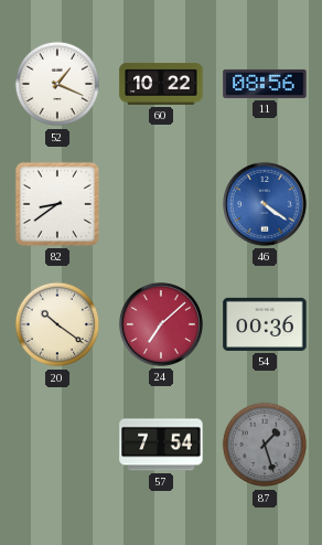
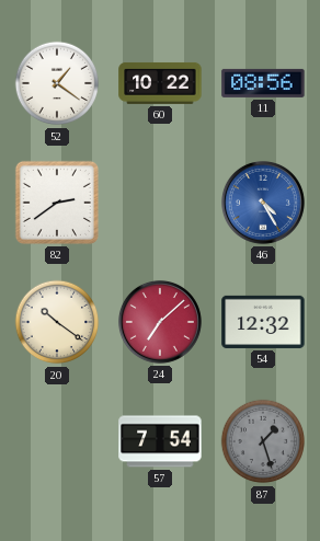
52: 1:19 -> 1:21 (57, 83)
82: 8:39 -> 2:39 (57, 203)
46: 4:21 -> 4:25 (263, 203)
54: 00:36 -> 12:32 (263, 322)
